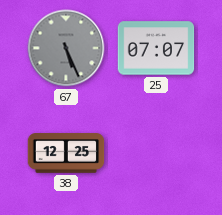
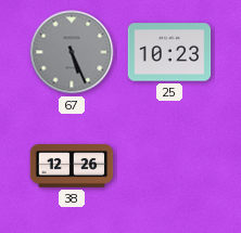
25: 07:07 -> 10:23 (169, 52)
38: 12:25 -> 12:26 (72, 166)
